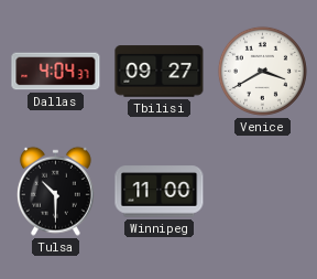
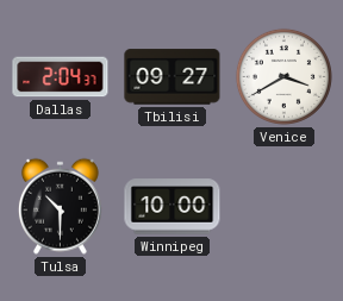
Dallas: 4:04 -> 2:04 (61, 77)
Winnipeg: 11:00 -> 10:00 (173, 207)
